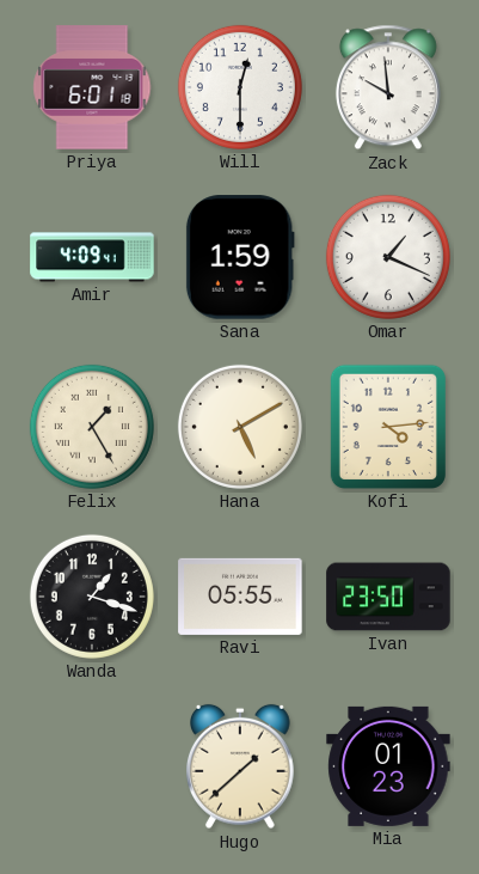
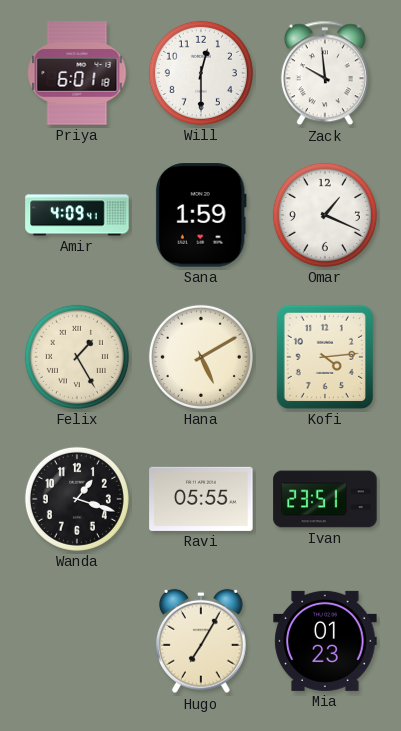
Ivan: 23:50 -> 23:51 (325, 499)
Hugo: 1:38 -> 7:05 (202, 641)
